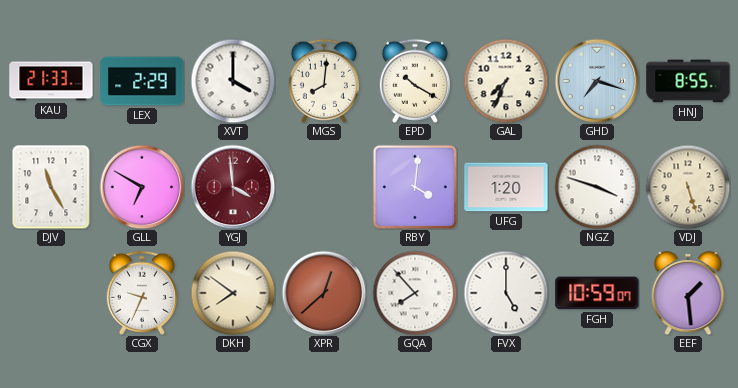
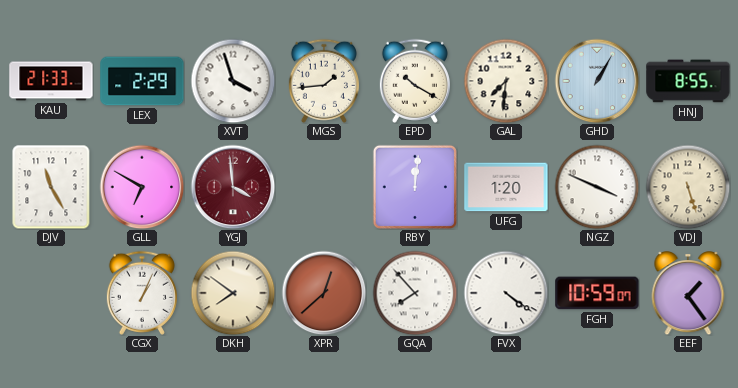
XVT: 4:00 -> 3:57 (233, 81)
MGS: 8:01 -> 1:44 (324, 81)
GAL: 7:34 -> 7:31 (506, 81)
GHD: 7:18 -> 1:05 (597, 81)
RBY: 4:01 -> 12:01 (415, 187)
NGZ: 3:48 -> 3:49 (597, 187)
CGX: 9:34 -> 1:04 (142, 293)
FVX: 5:00 -> 4:21 (506, 293)
EEF: 1:29 -> 1:24 (688, 293)
